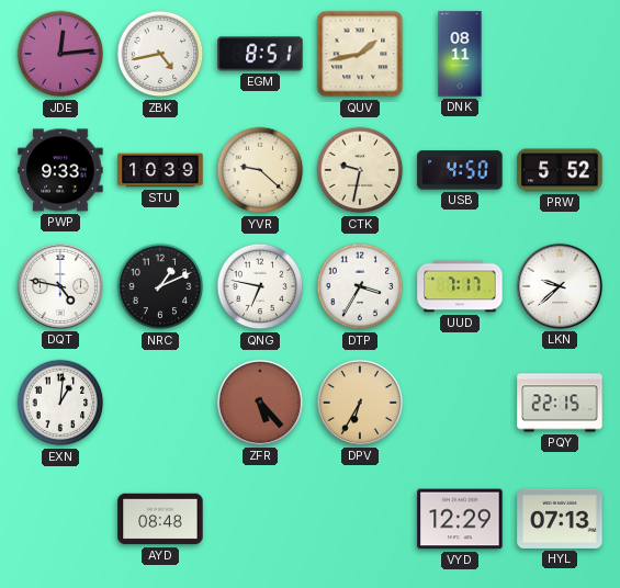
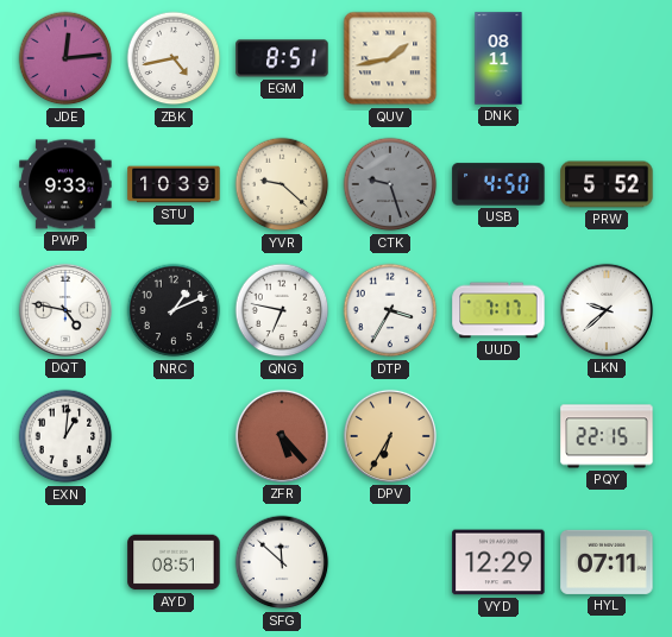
CTK: 9:32 -> 9:27 (390, 184)
CTK dial: cream -> grey (390, 184)
AYD: 08:48 -> 08:51 (174, 562)
SFG: none -> 11:52 (282, 562)
HYL: 07:13 -> 07:11 (607, 562)
